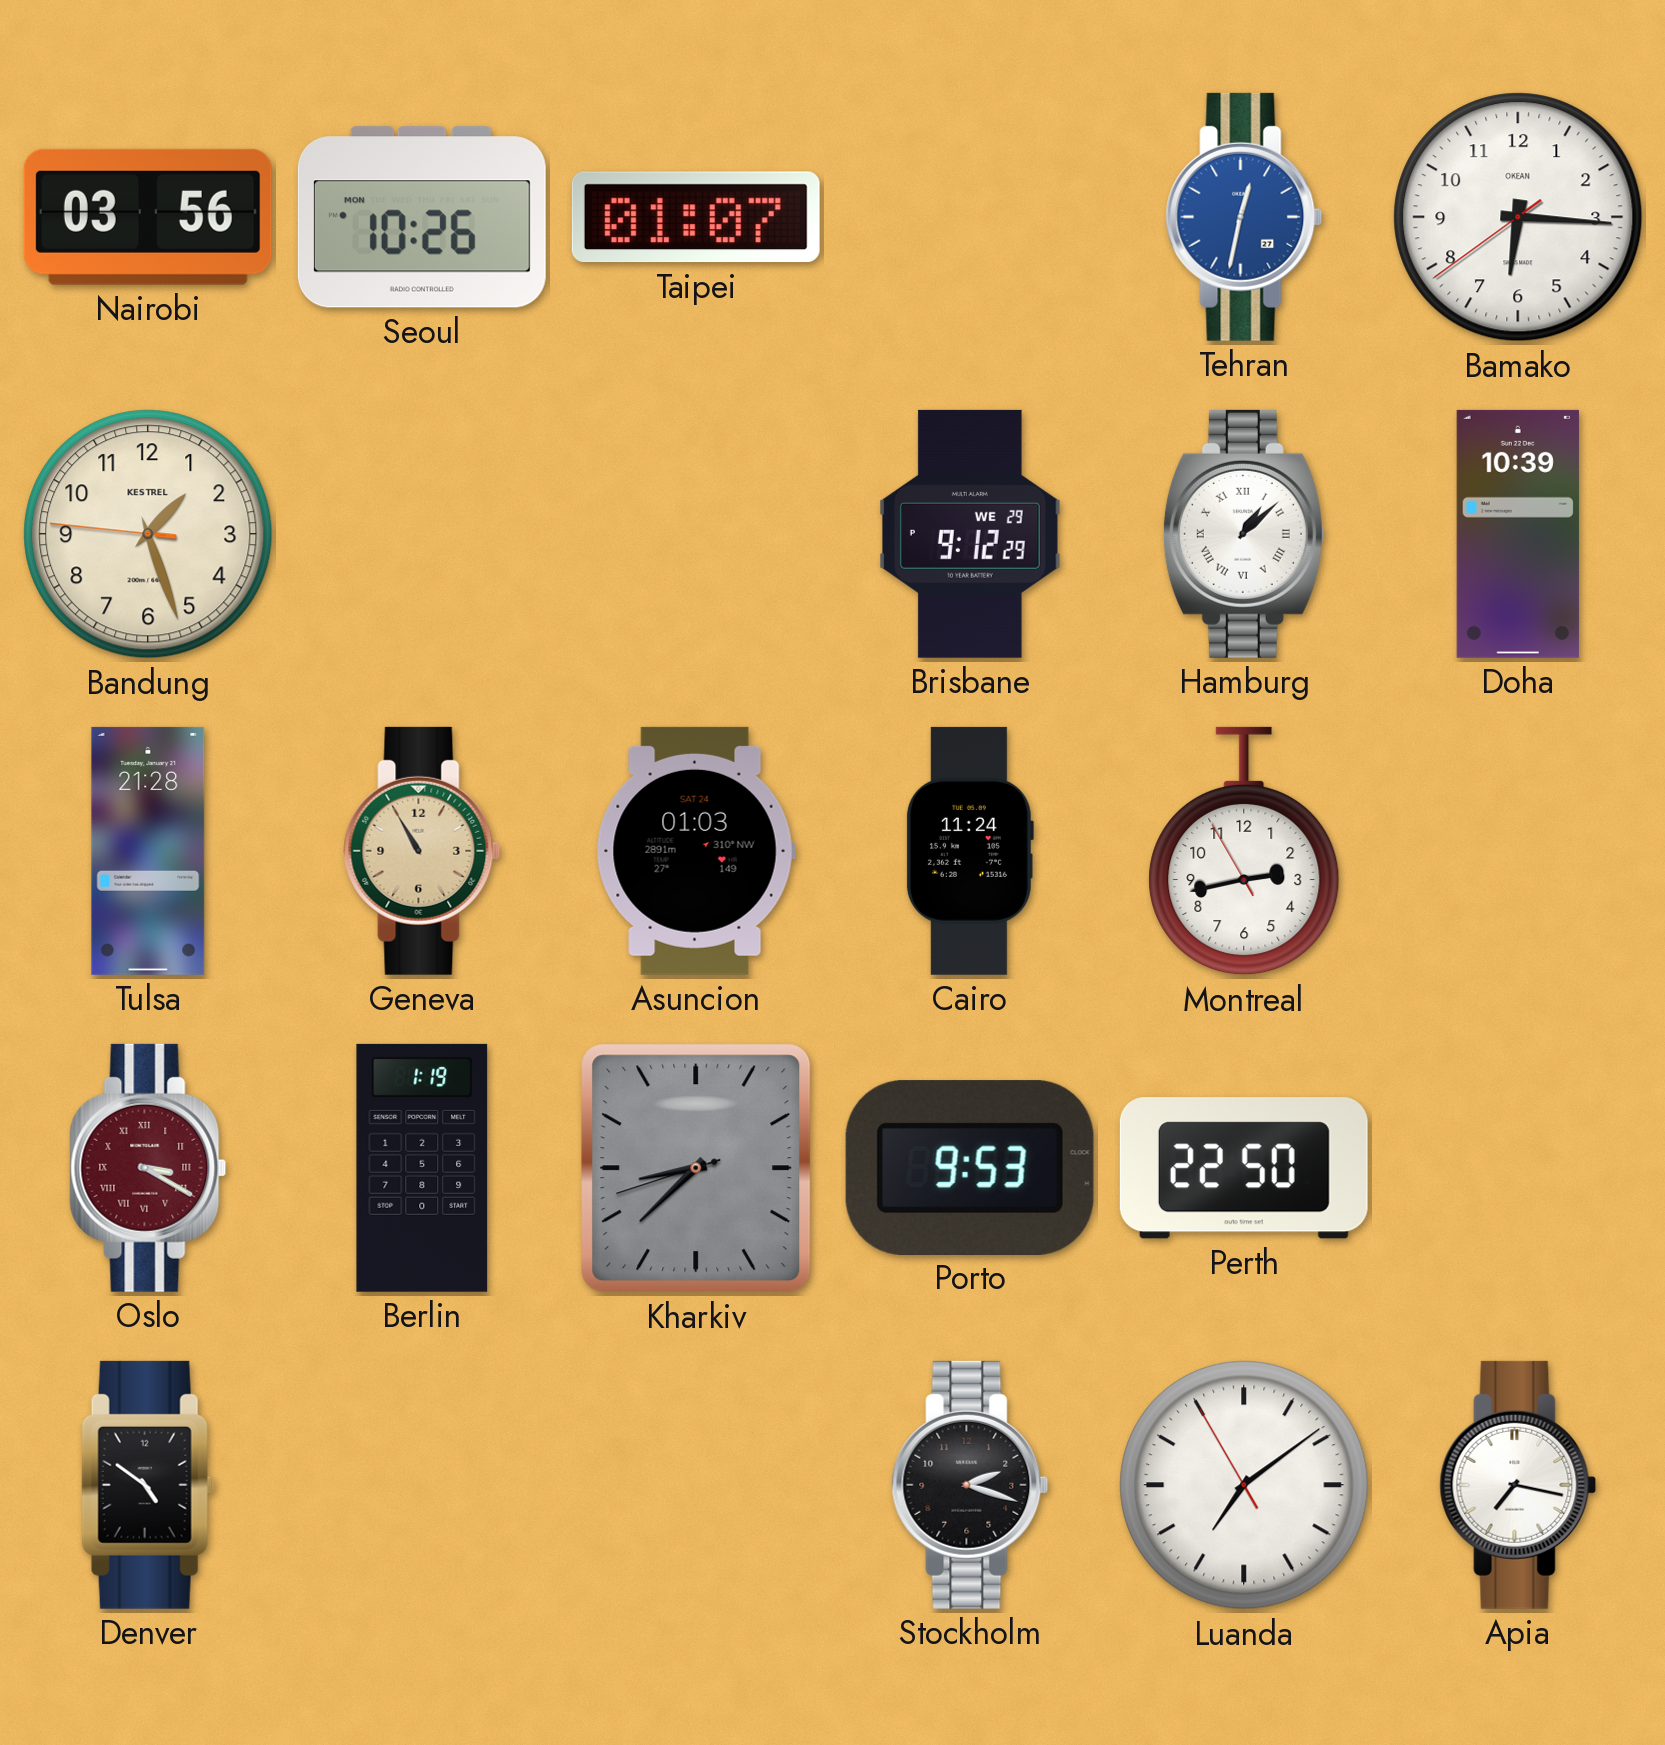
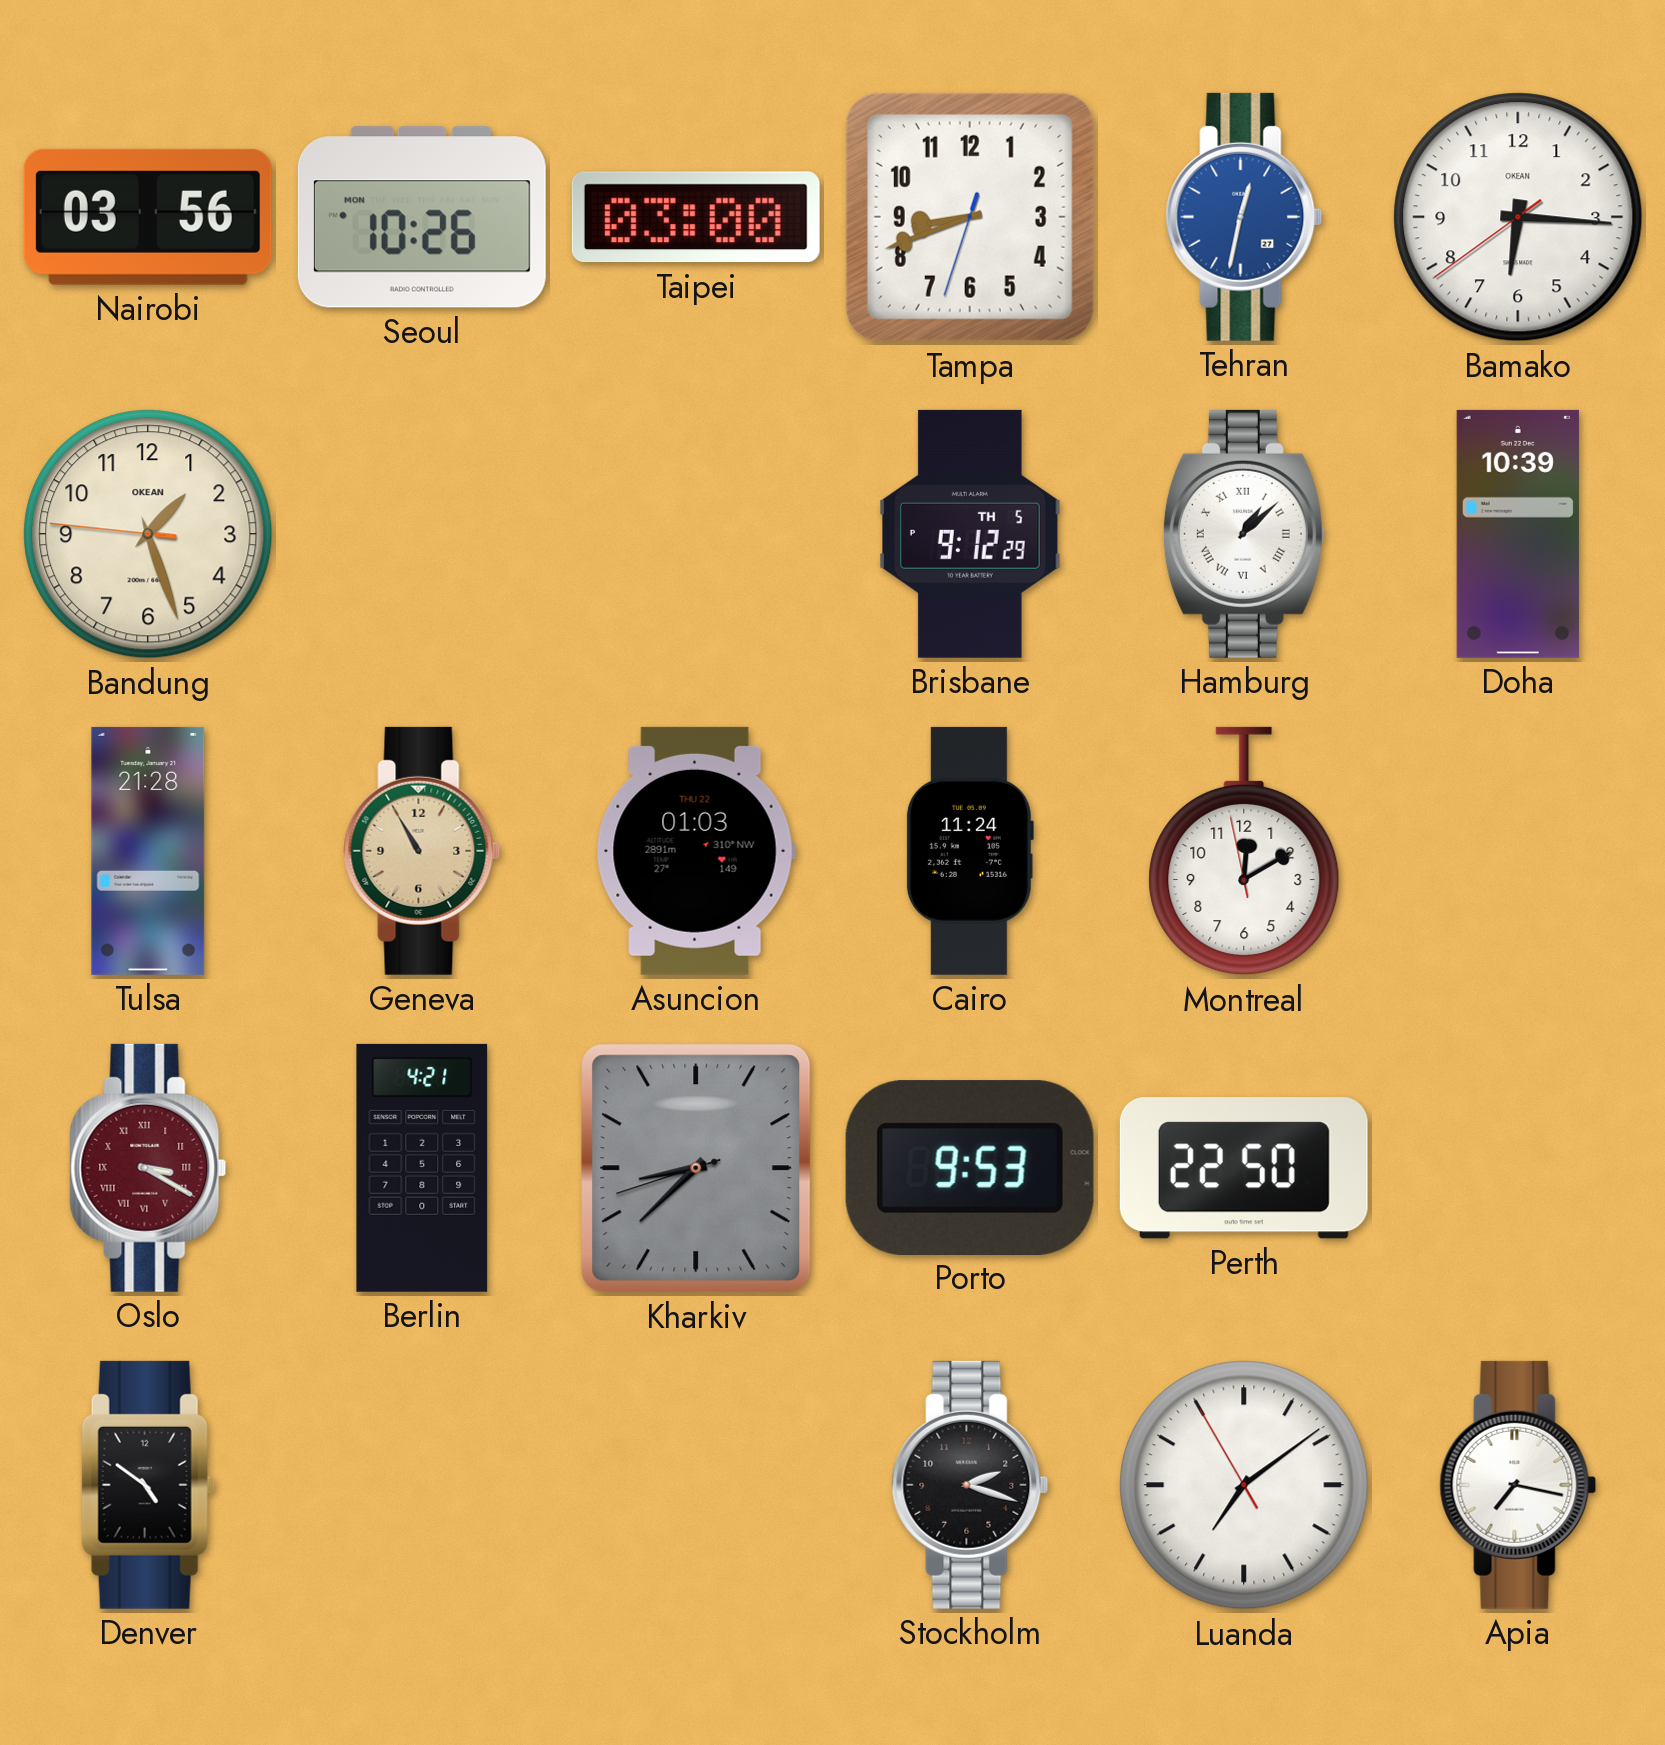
Taipei: 01:07 -> 03:00 (696, 217)
Tampa: none -> 8:41 (970, 217)
Bandung brand: KESTREL -> OKEAN (148, 534)
Brisbane date: WE 29 -> TH 5 (970, 534)
Asuncion date: SAT 24 -> THU 22 (696, 851)
Montreal: 2:42 -> 12:09 (1244, 851)
Berlin: 1:19 -> 4:21 (422, 1168)
